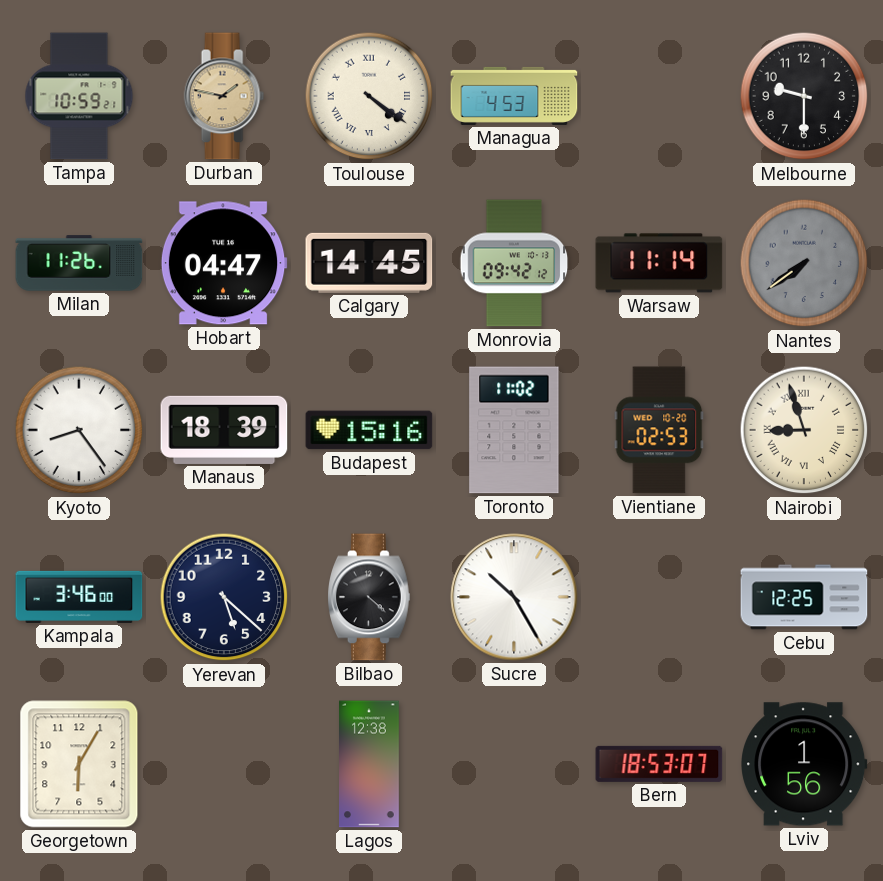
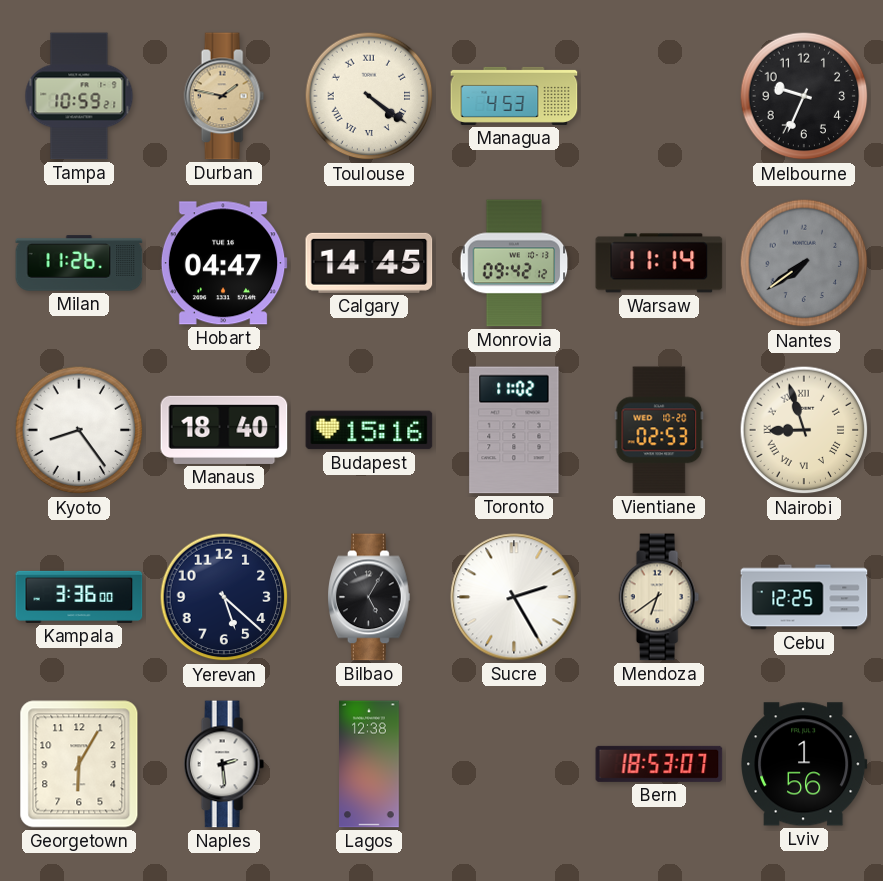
Melbourne: 9:30 -> 9:34 (804, 96)
Manaus: 18:39 -> 18:40 (224, 430)
Kampala: 3:46 -> 3:36 (79, 597)
Bilbao: 4:22 -> 5:05 (369, 597)
Sucre: 10:25 -> 2:25 (514, 597)
Mendoza: none -> 6:39 (659, 597)
Naples: none -> 2:29 (224, 764)
